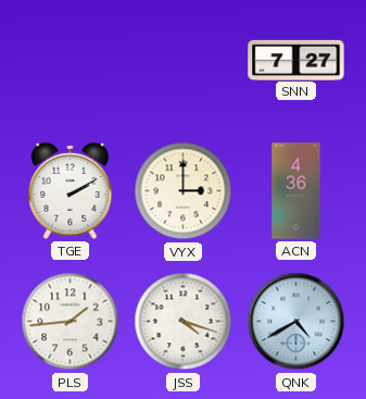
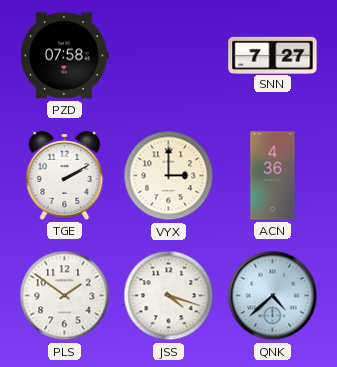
PZD: none -> 07:58 (65, 56)
PLS: 1:44 -> 1:51 (65, 296)
QNK: 4:40 -> 4:38 (273, 296)
